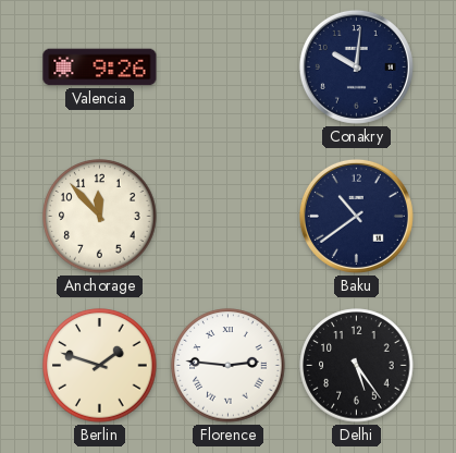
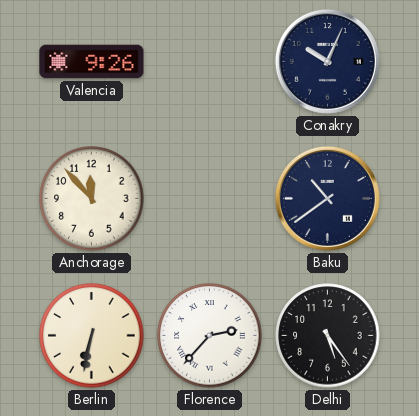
Conakry: 10:01 -> 10:04 (327, 61)
Berlin: 1:48 -> 6:32 (92, 336)
Florence: 2:46 -> 2:37 (210, 336)
